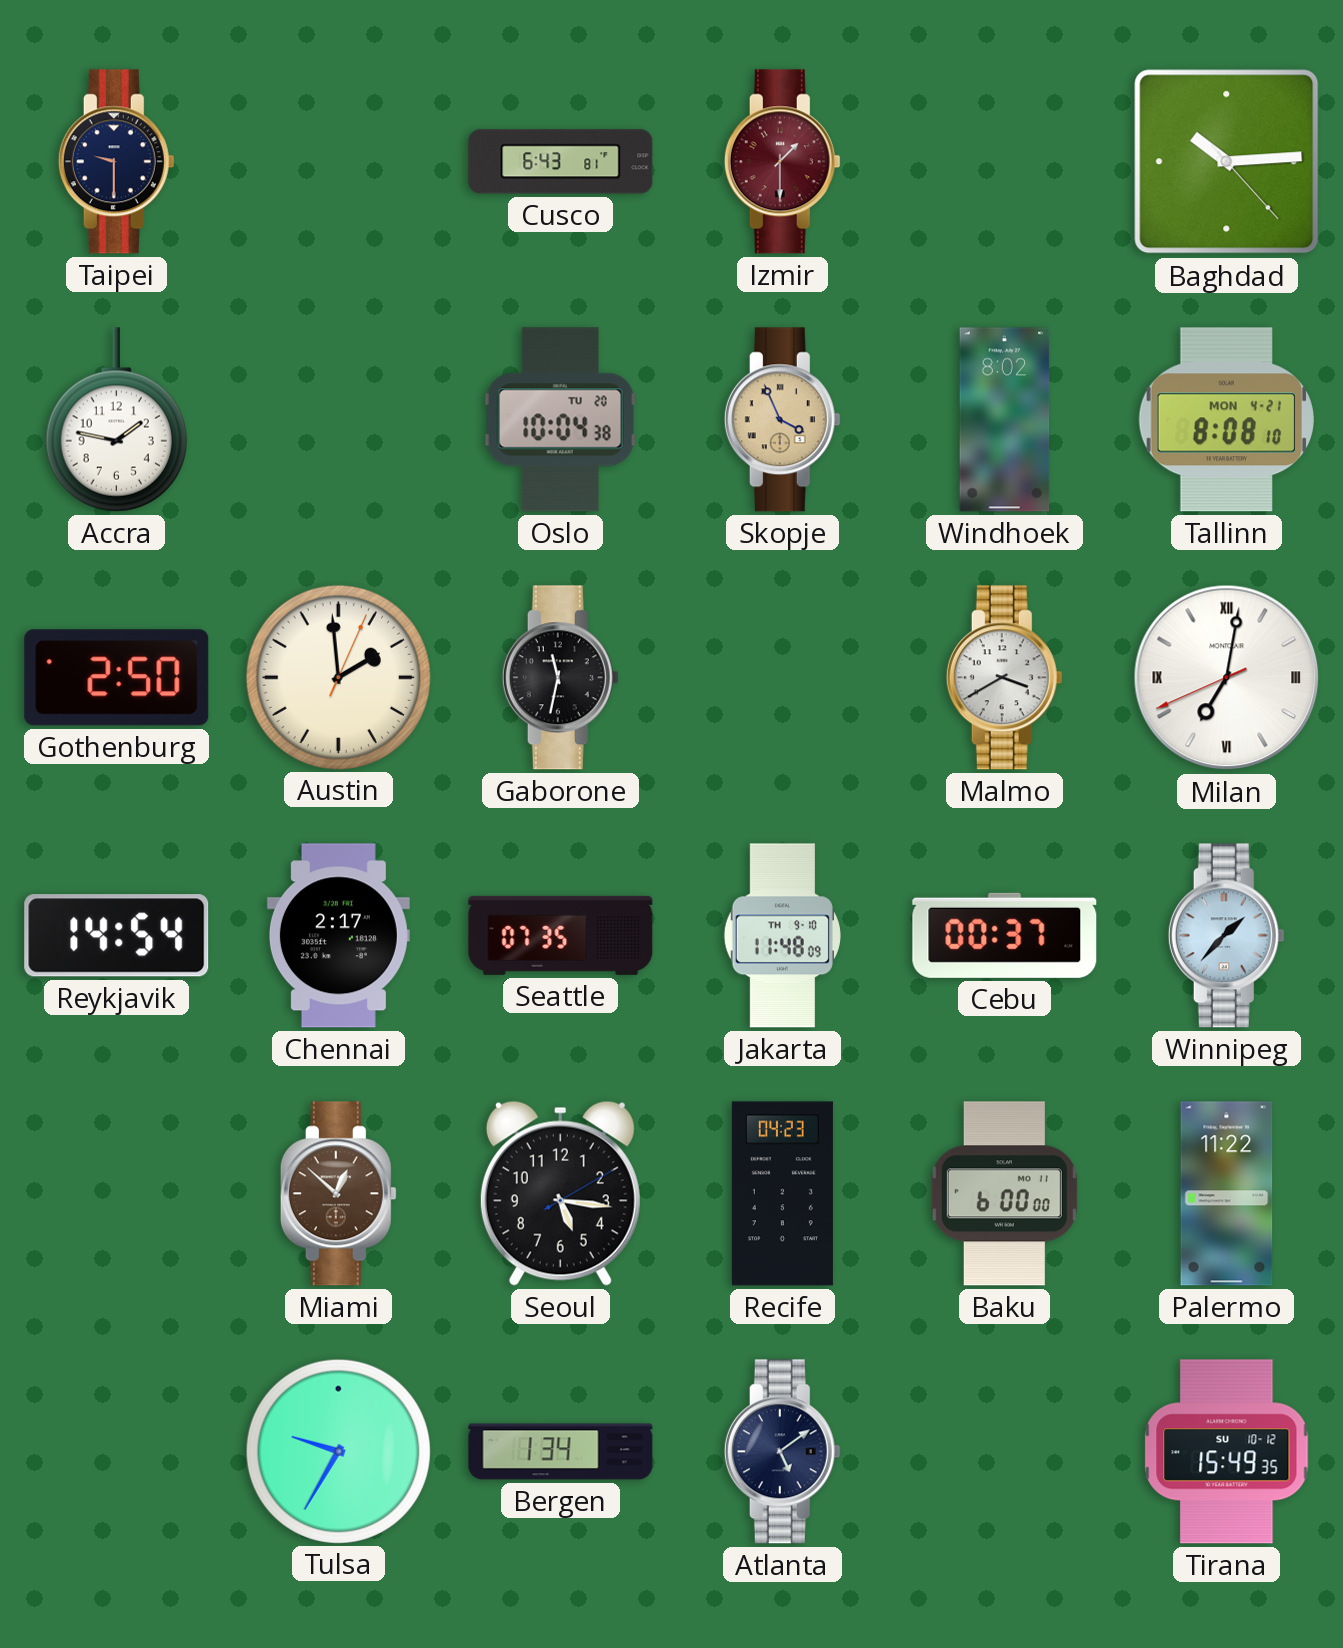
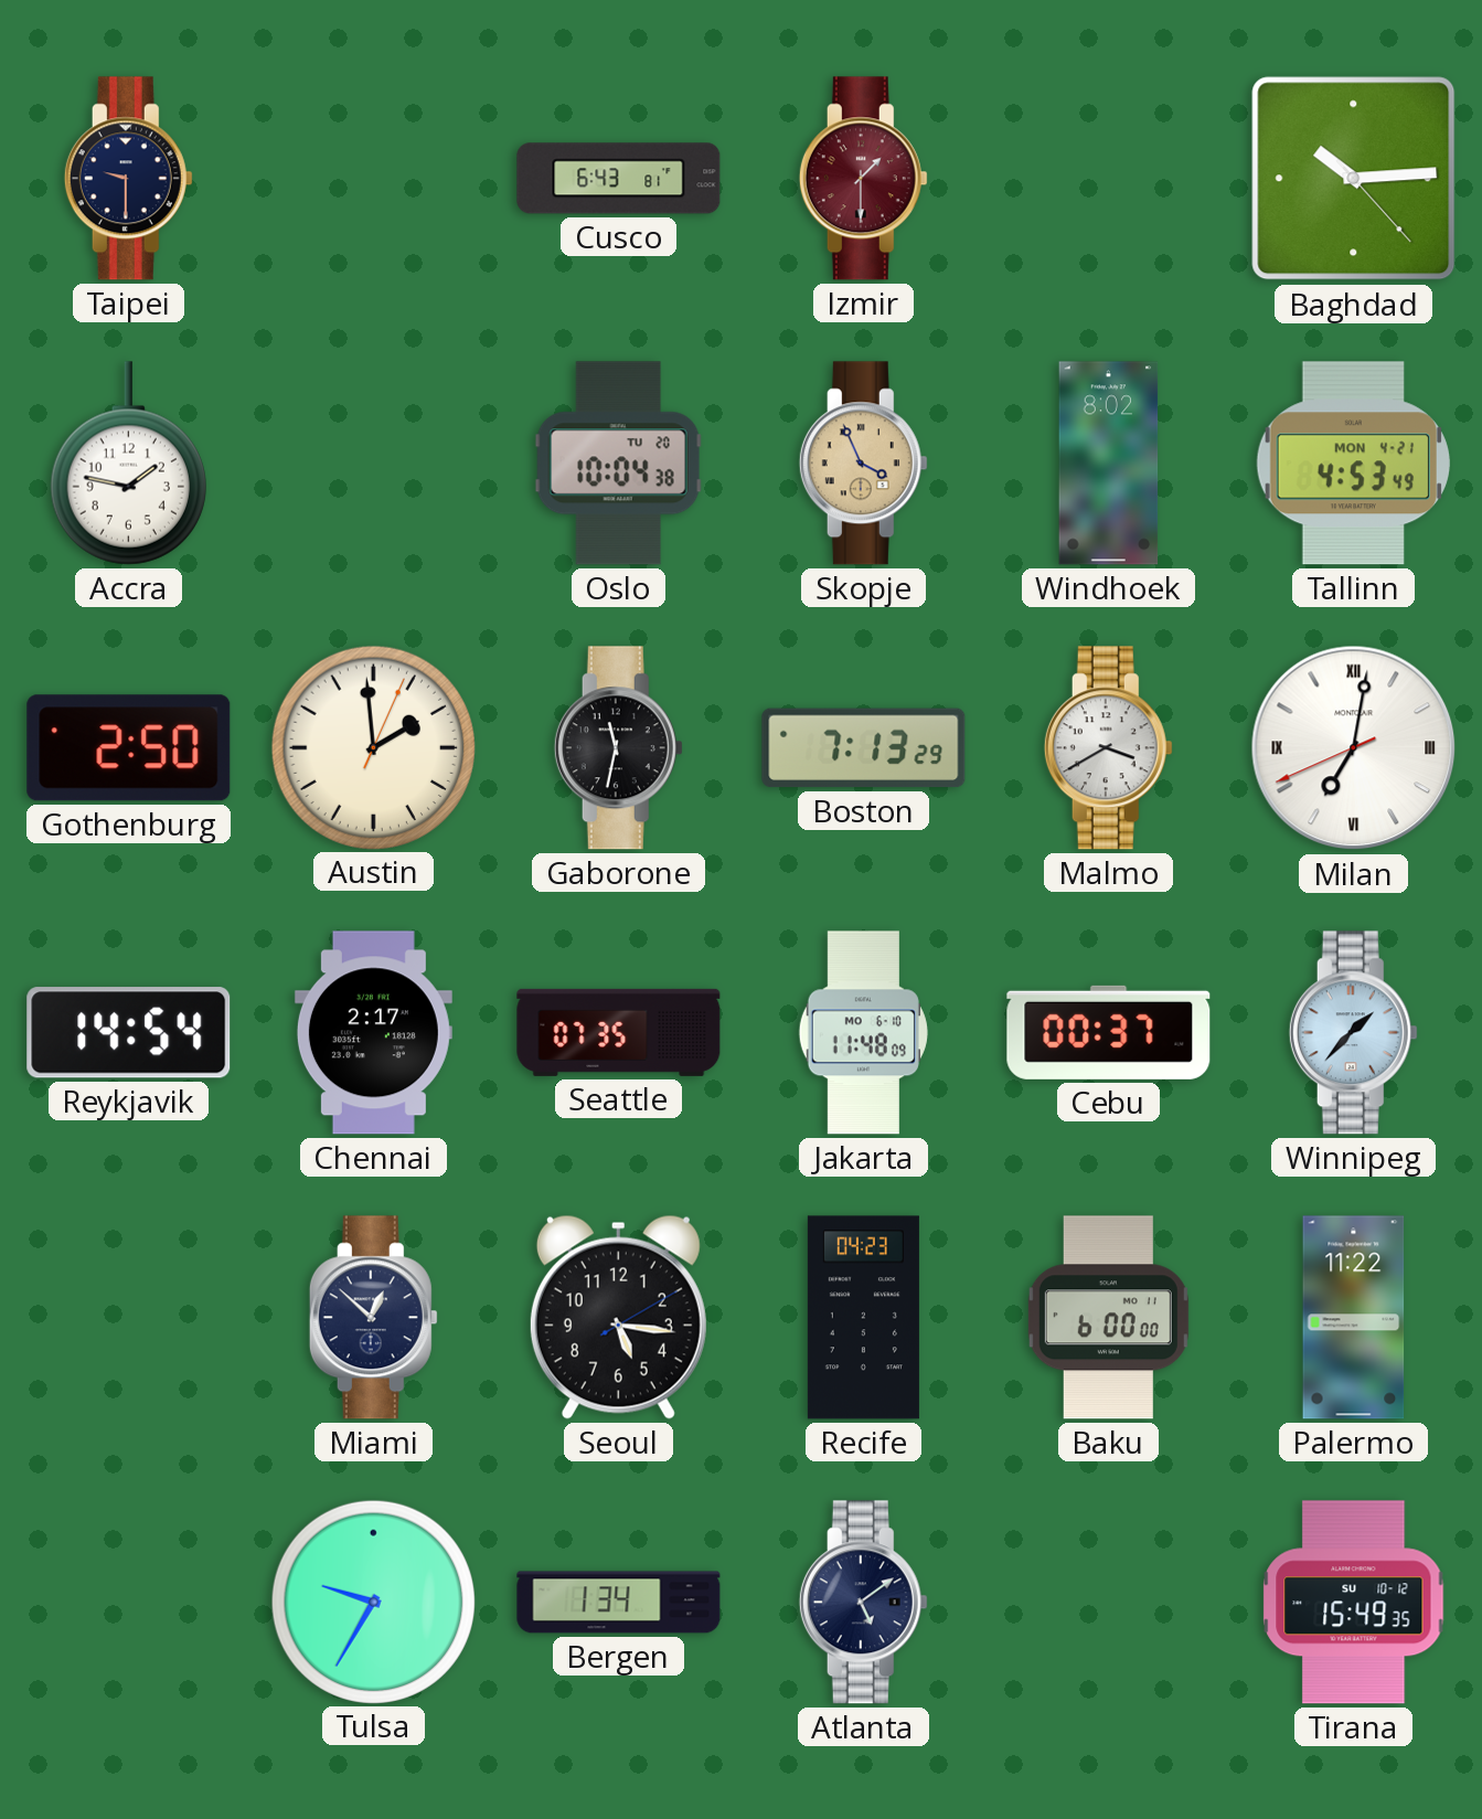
Tallinn: 8:08 -> 4:53 (1353, 464)
Boston: none -> 7:13 (864, 748)
Jakarta date: TH 9-10 -> MO 6-10 (863, 1033)
Miami dial: brown -> navy (373, 1318)
